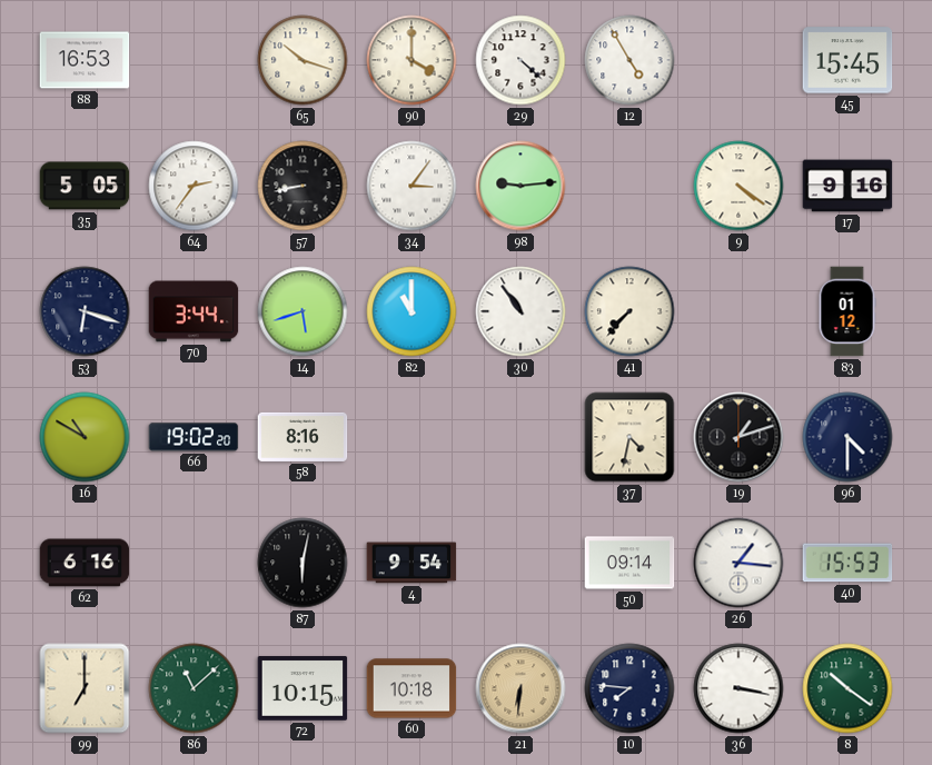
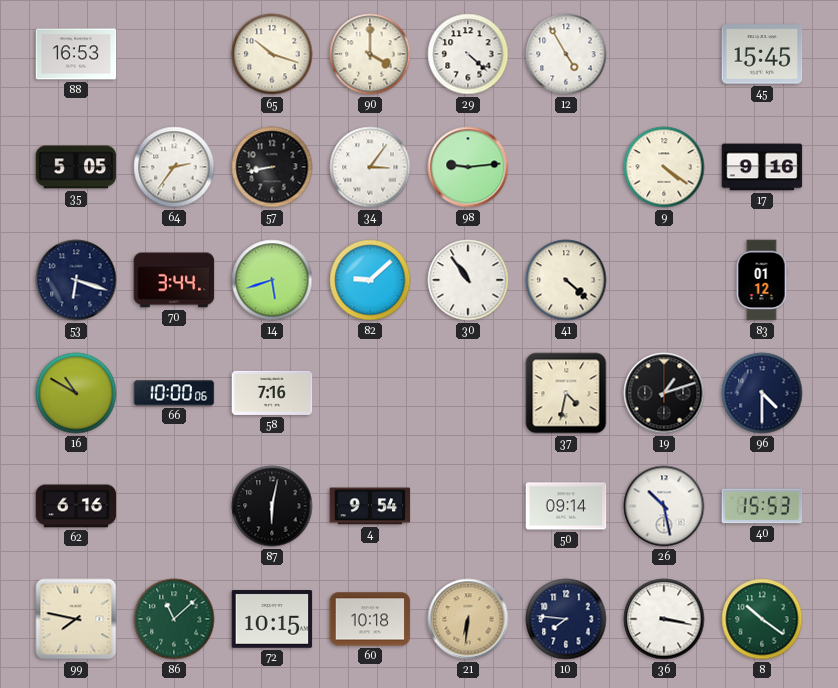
82: 11:00 -> 9:08 (370, 280)
41: 7:37 -> 4:22 (566, 280)
66: 19:02 -> 10:00 (174, 393)
58: 8:16 -> 7:16 (272, 393)
26: 1:16 -> 10:28 (664, 506)
99: 7:00 -> 7:47 (76, 619)
